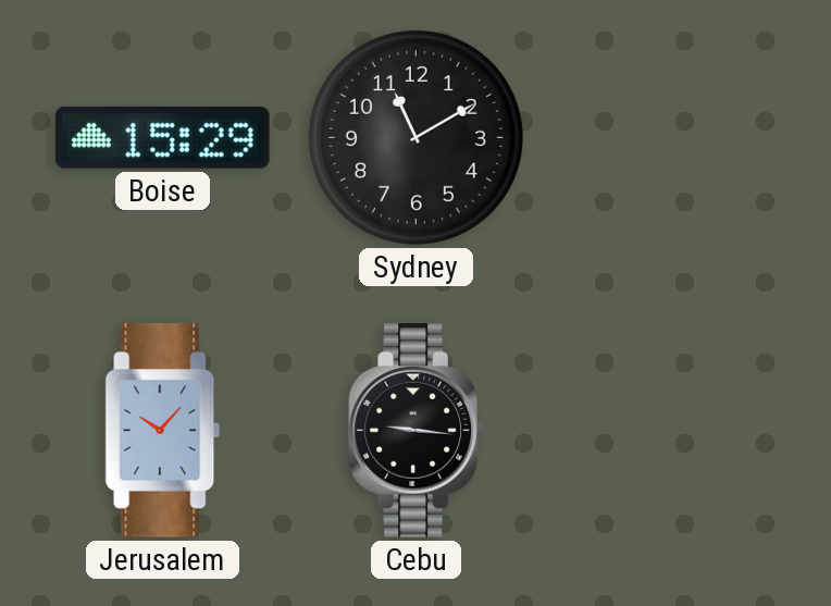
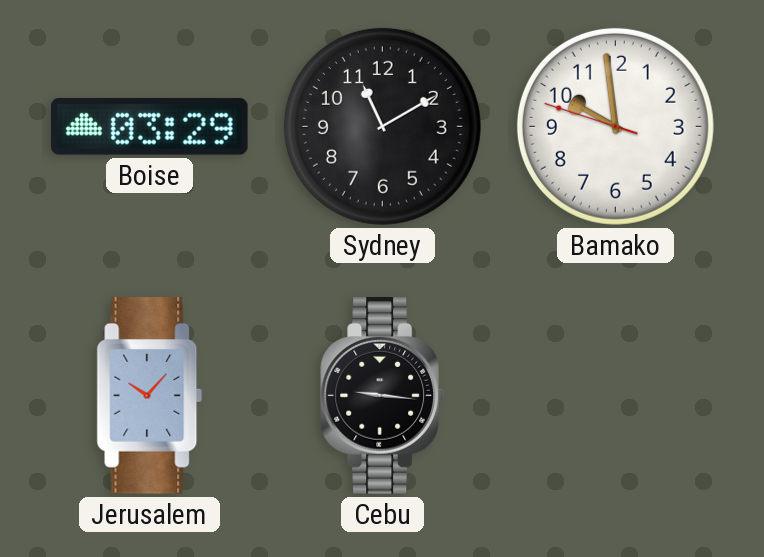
Boise: 15:29 -> 03:29 (150, 126)
Bamako: none -> 9:58 (615, 126)
